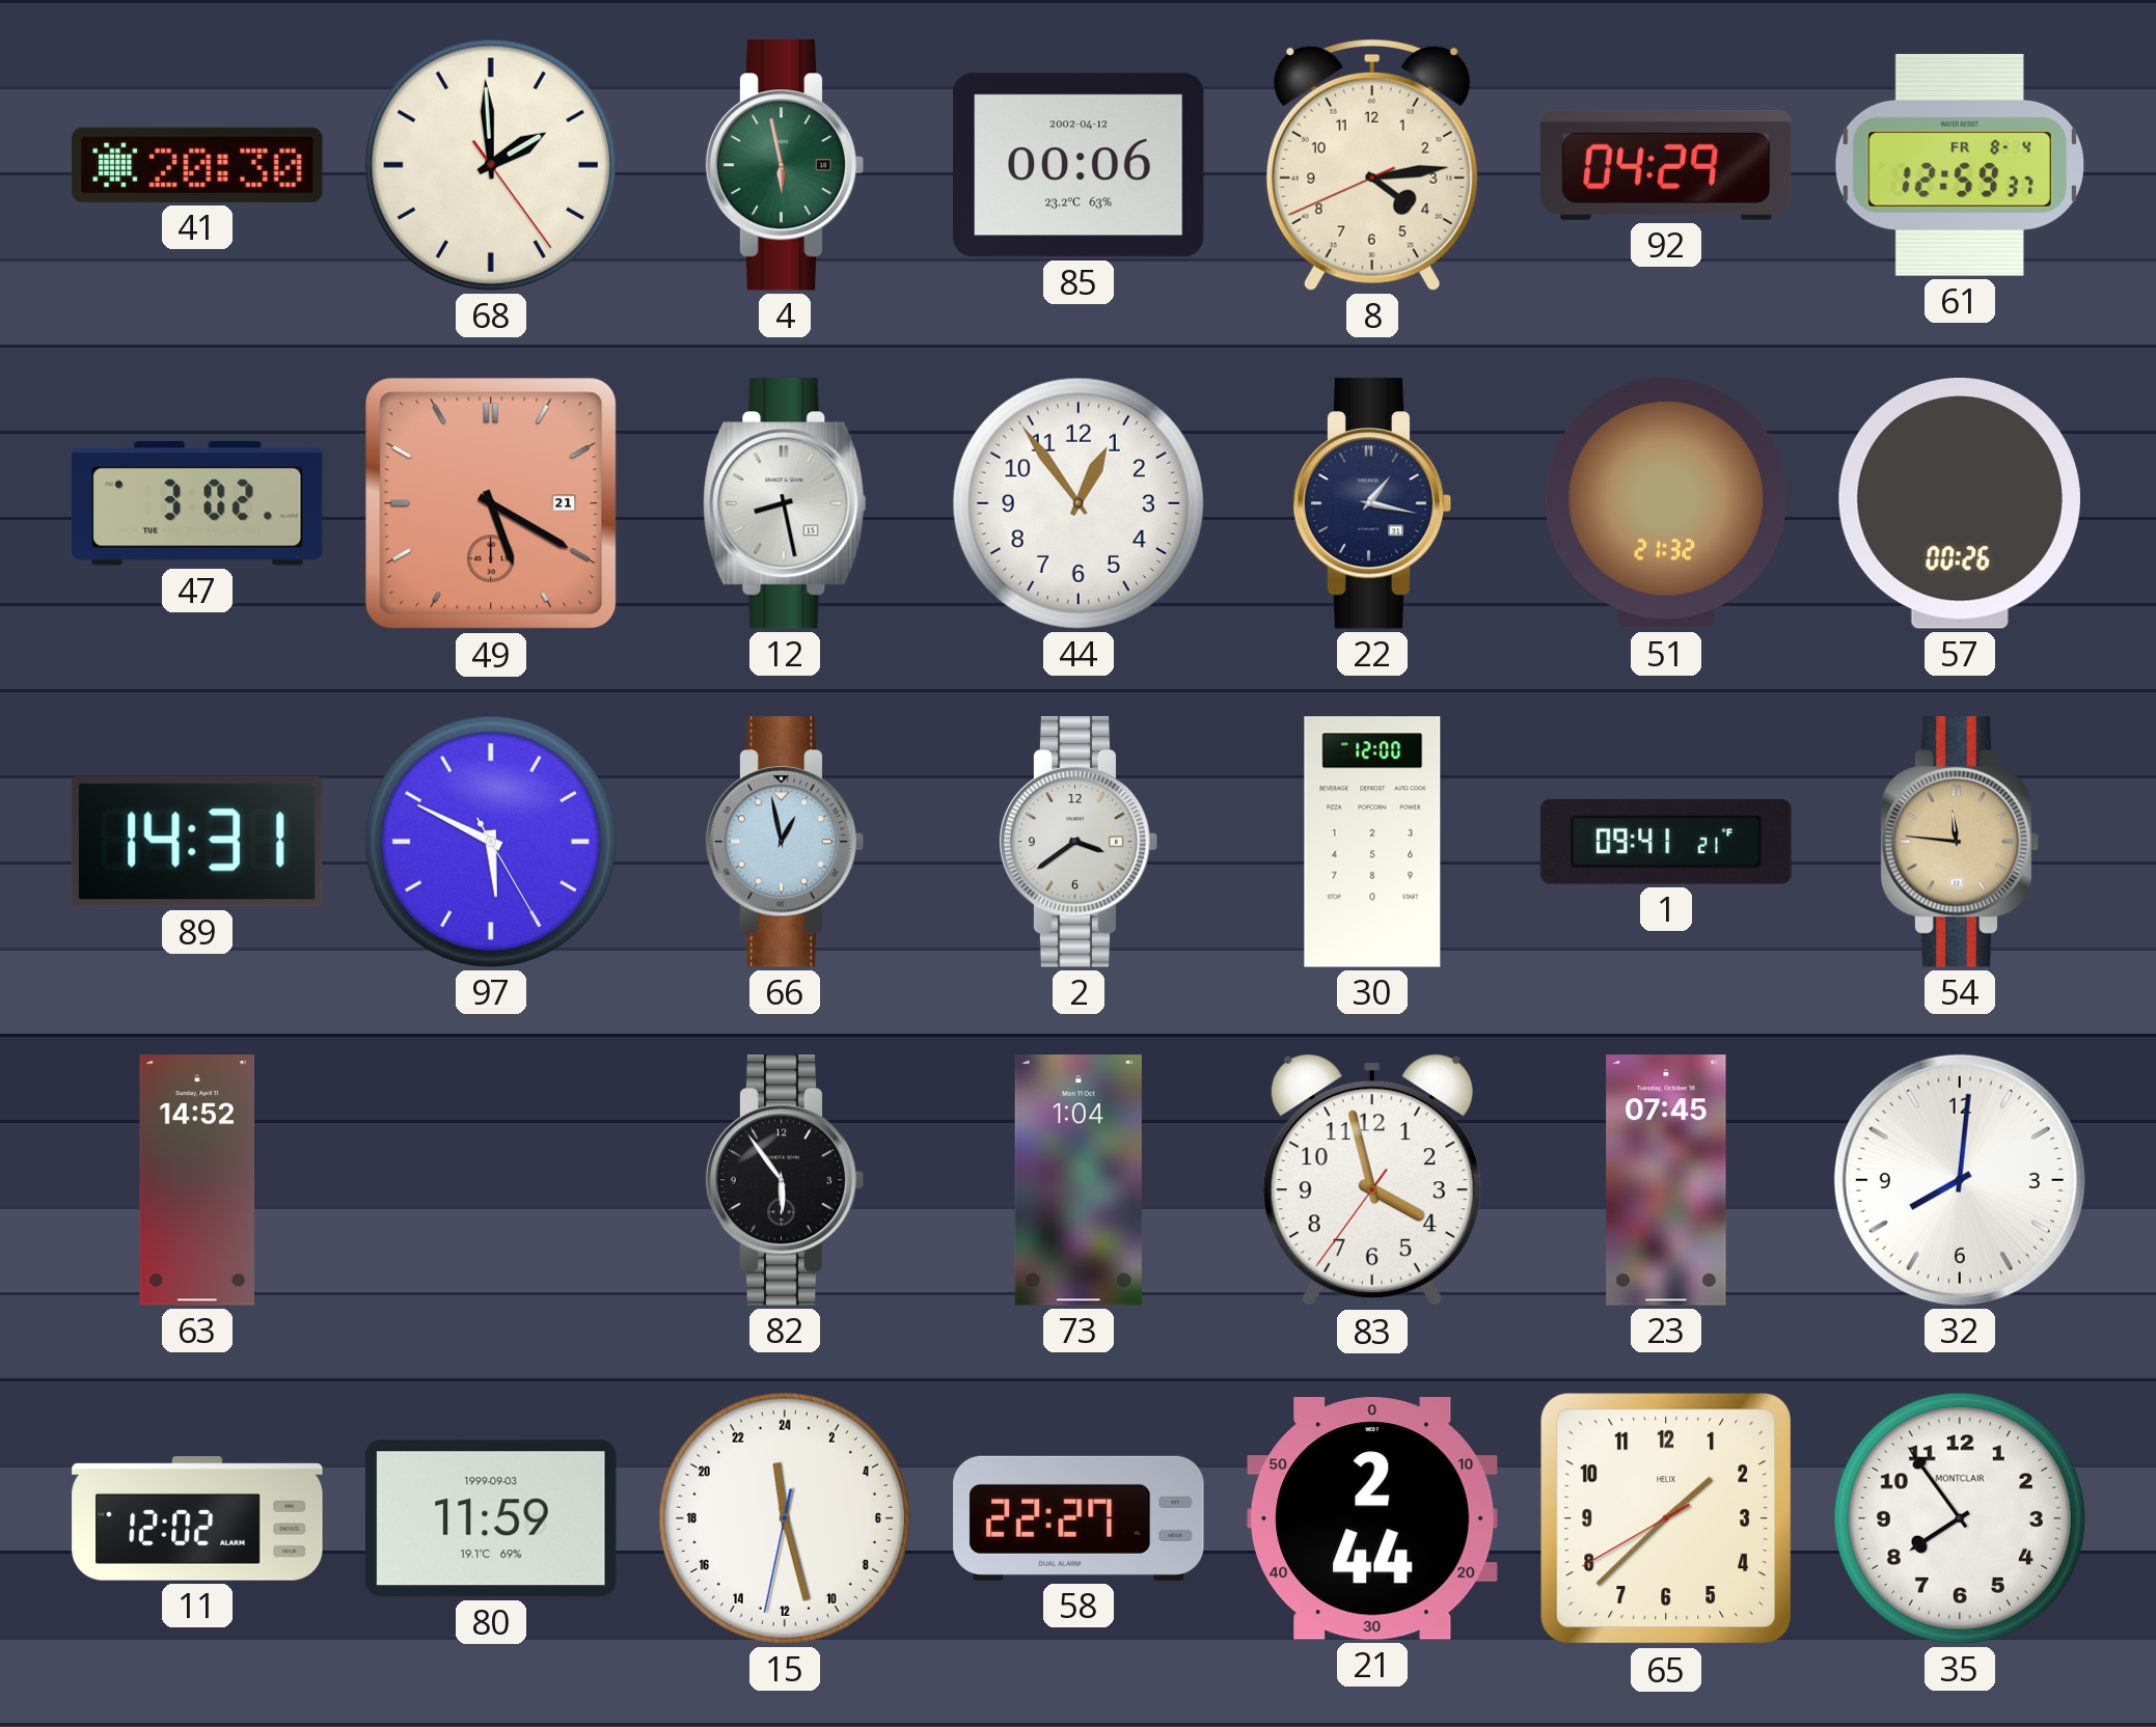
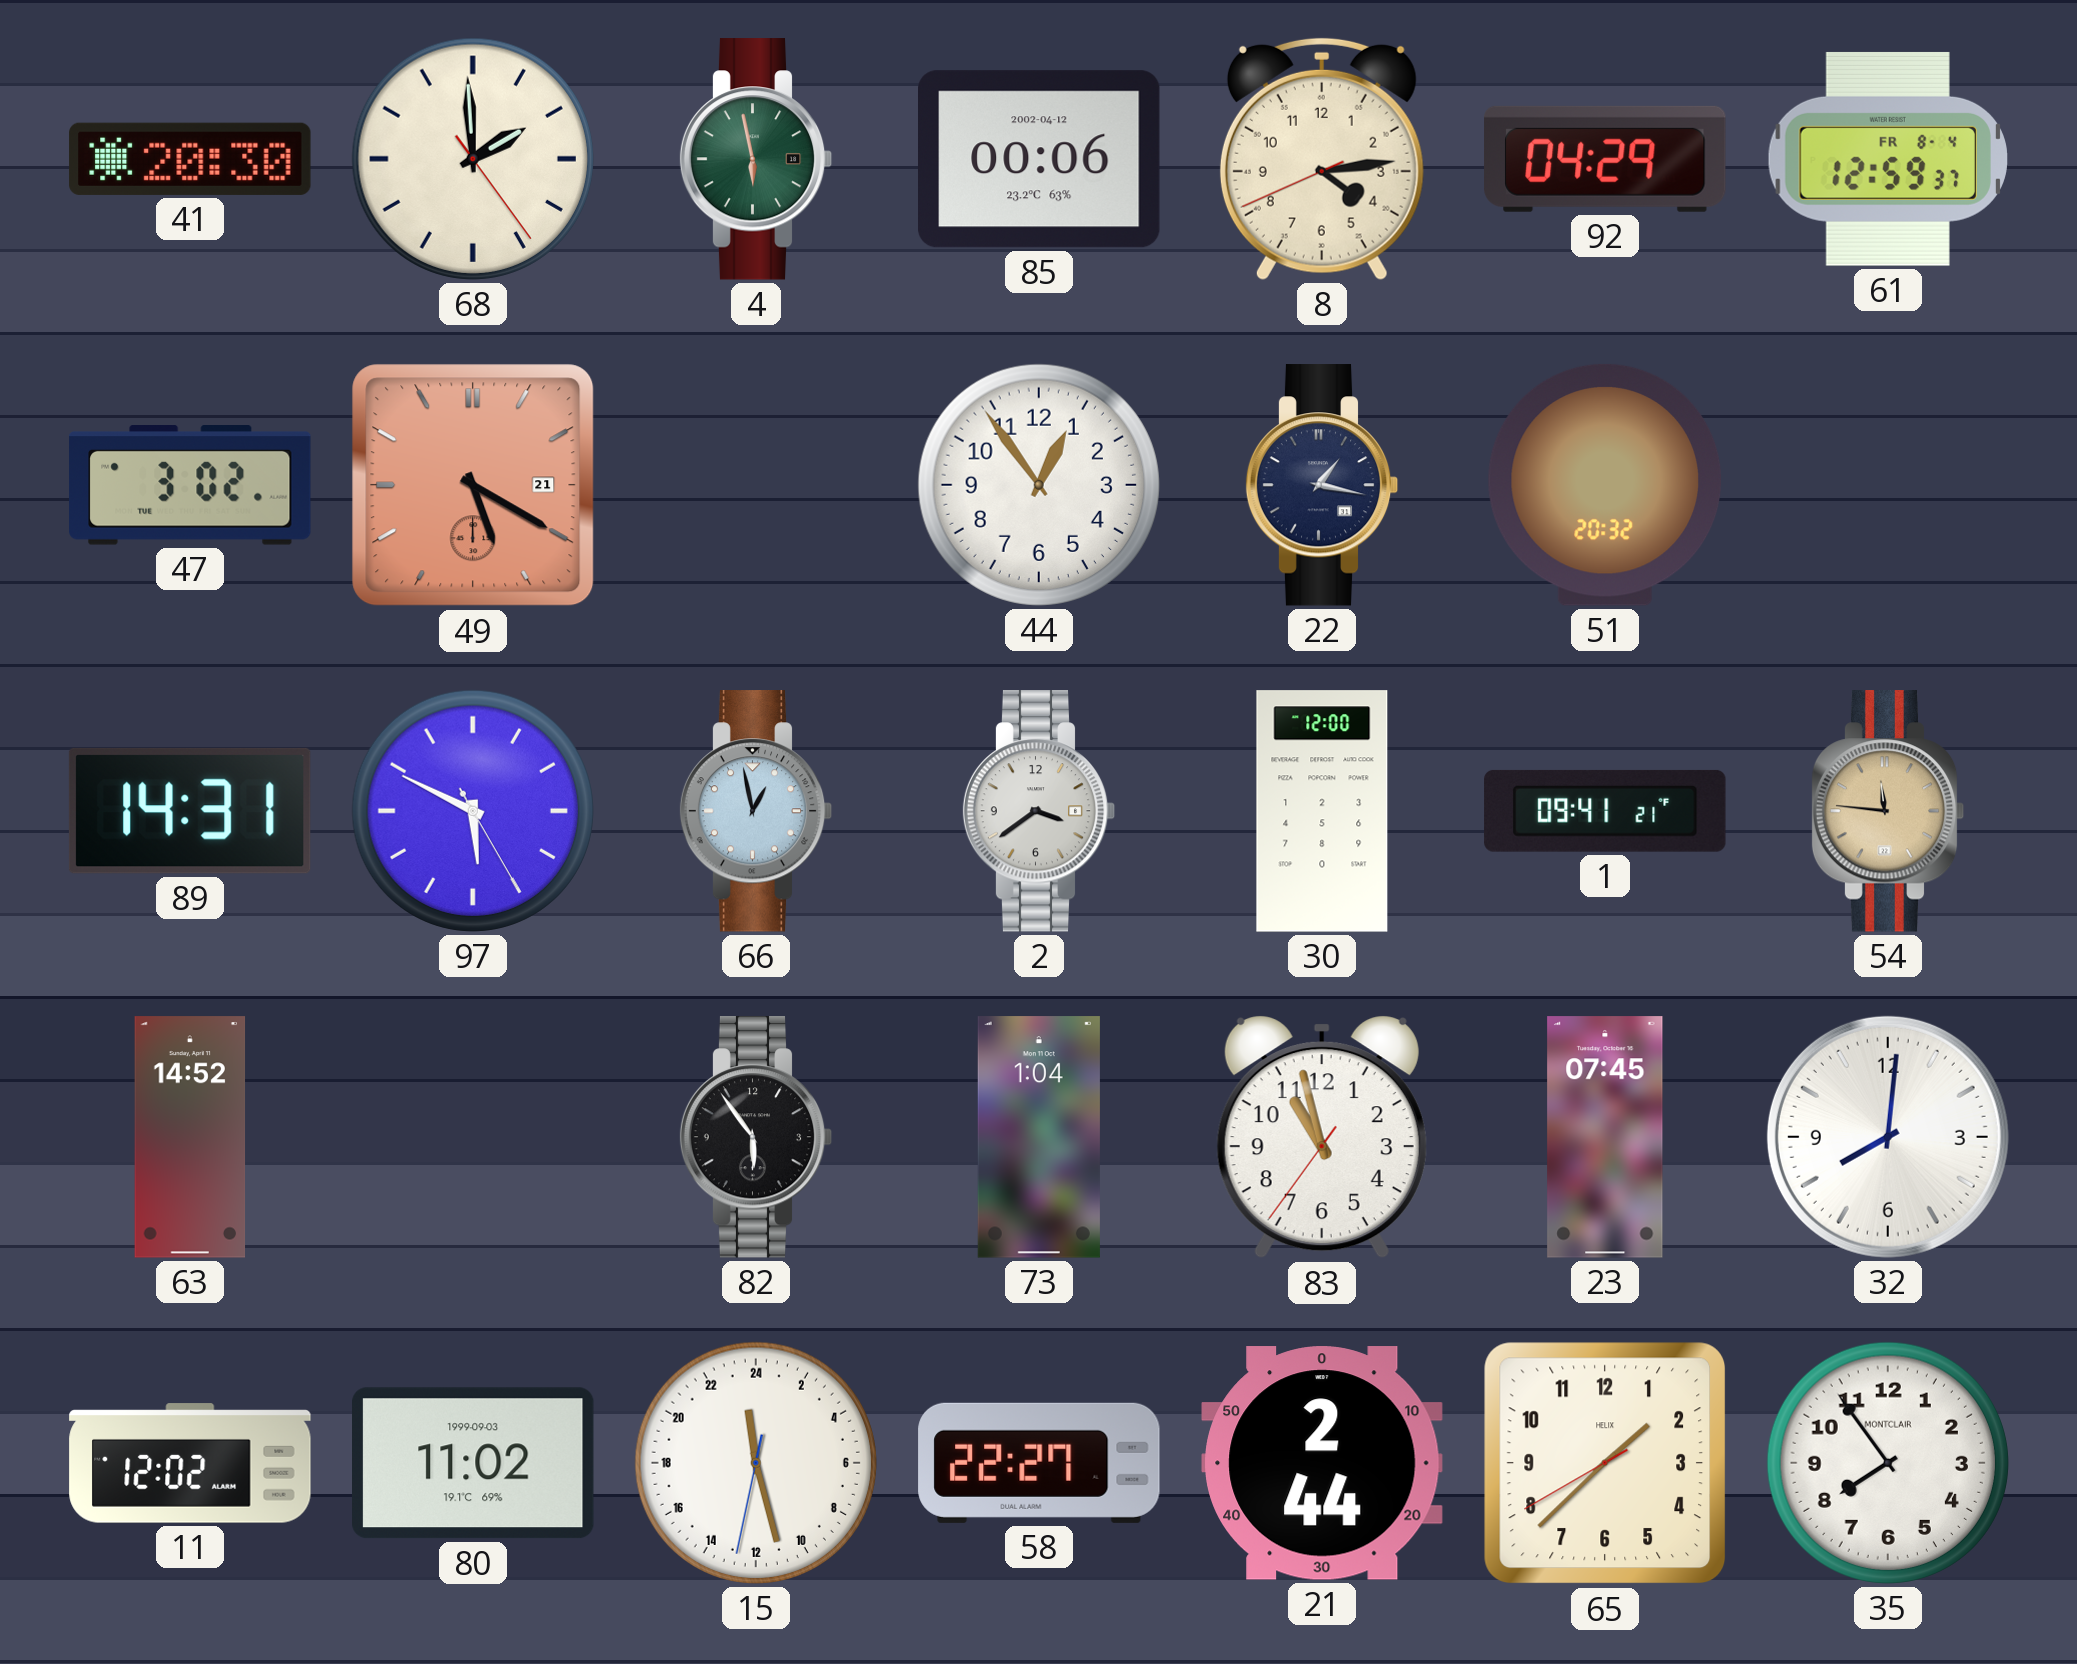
12: 8:28 -> none (785, 503)
51: 21:32 -> 20:32 (1605, 485)
57: 00:26 -> none (1960, 503)
83: 3:57 -> 10:57 (1322, 1137)
80: 11:59 -> 11:02 (474, 1463)
